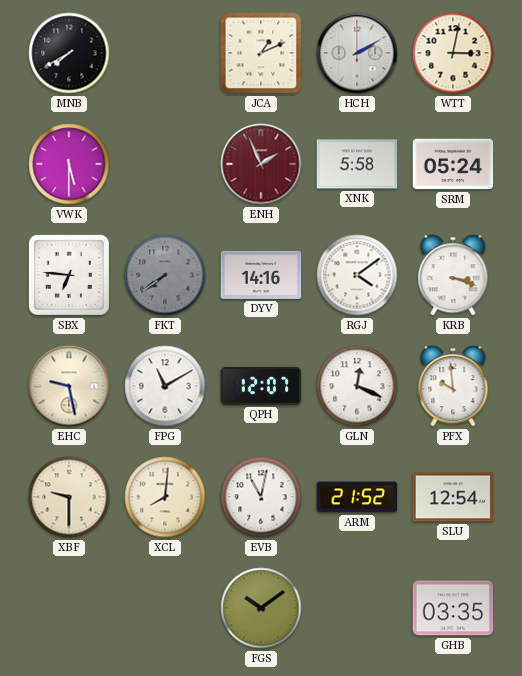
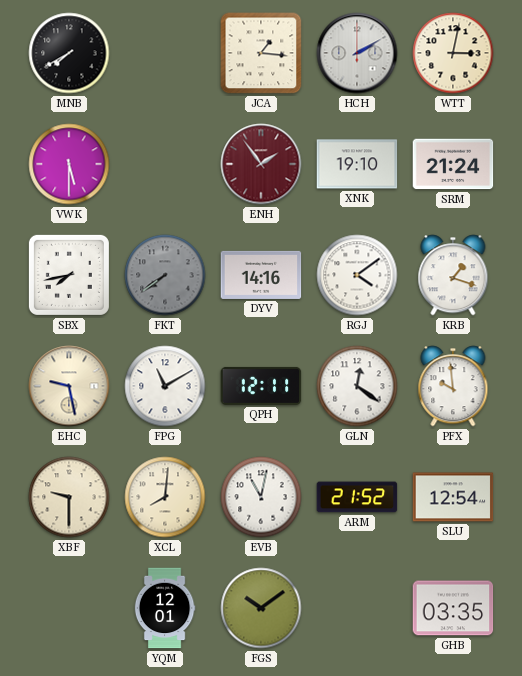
JCA: 1:11 -> 1:16 (261, 53)
ENH: 1:56 -> 1:54 (261, 164)
XNK: 5:58 -> 19:10 (357, 164)
SRM: 05:24 -> 21:24 (453, 164)
SBX: 6:46 -> 7:43 (69, 275)
KRB: 3:18 -> 1:18 (453, 275)
QPH: 12:07 -> 12:11 (261, 386)
GLN: 12:19 -> 12:21 (357, 386)
YQM: none -> 12:01 (165, 608)
